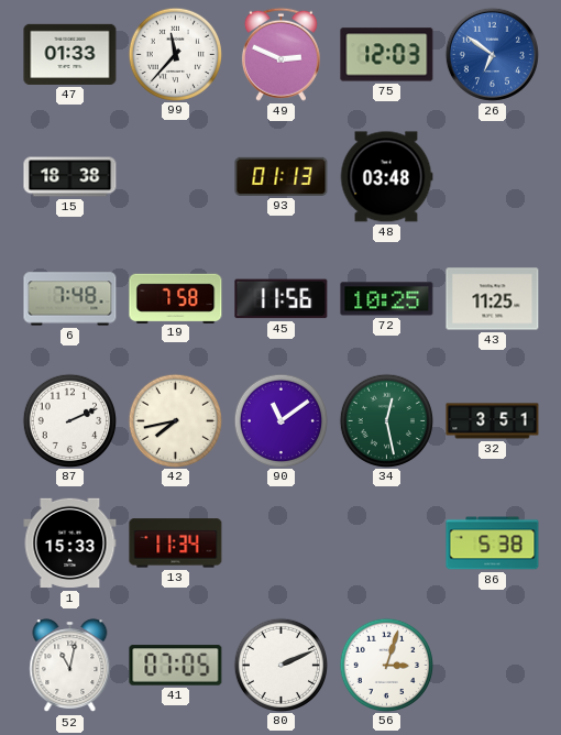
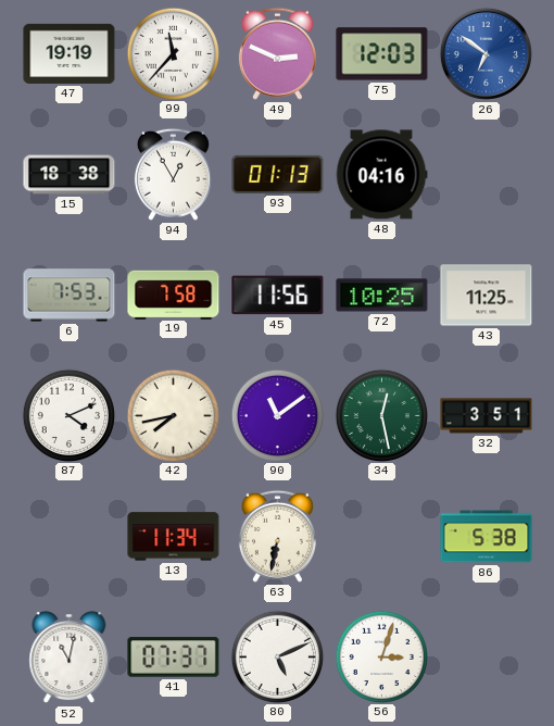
47: 01:33 -> 19:19 (70, 53)
94: none -> 12:55 (173, 174)
48: 03:48 -> 04:16 (381, 175)
6: 7:48 -> 7:53 (70, 296)
87: 2:11 -> 4:11 (68, 415)
1: 15:33 -> none (70, 544)
63: none -> 6:32 (277, 536)
41: 07:05 -> 07:37 (174, 658)
80: 2:11 -> 5:11 (277, 656)
